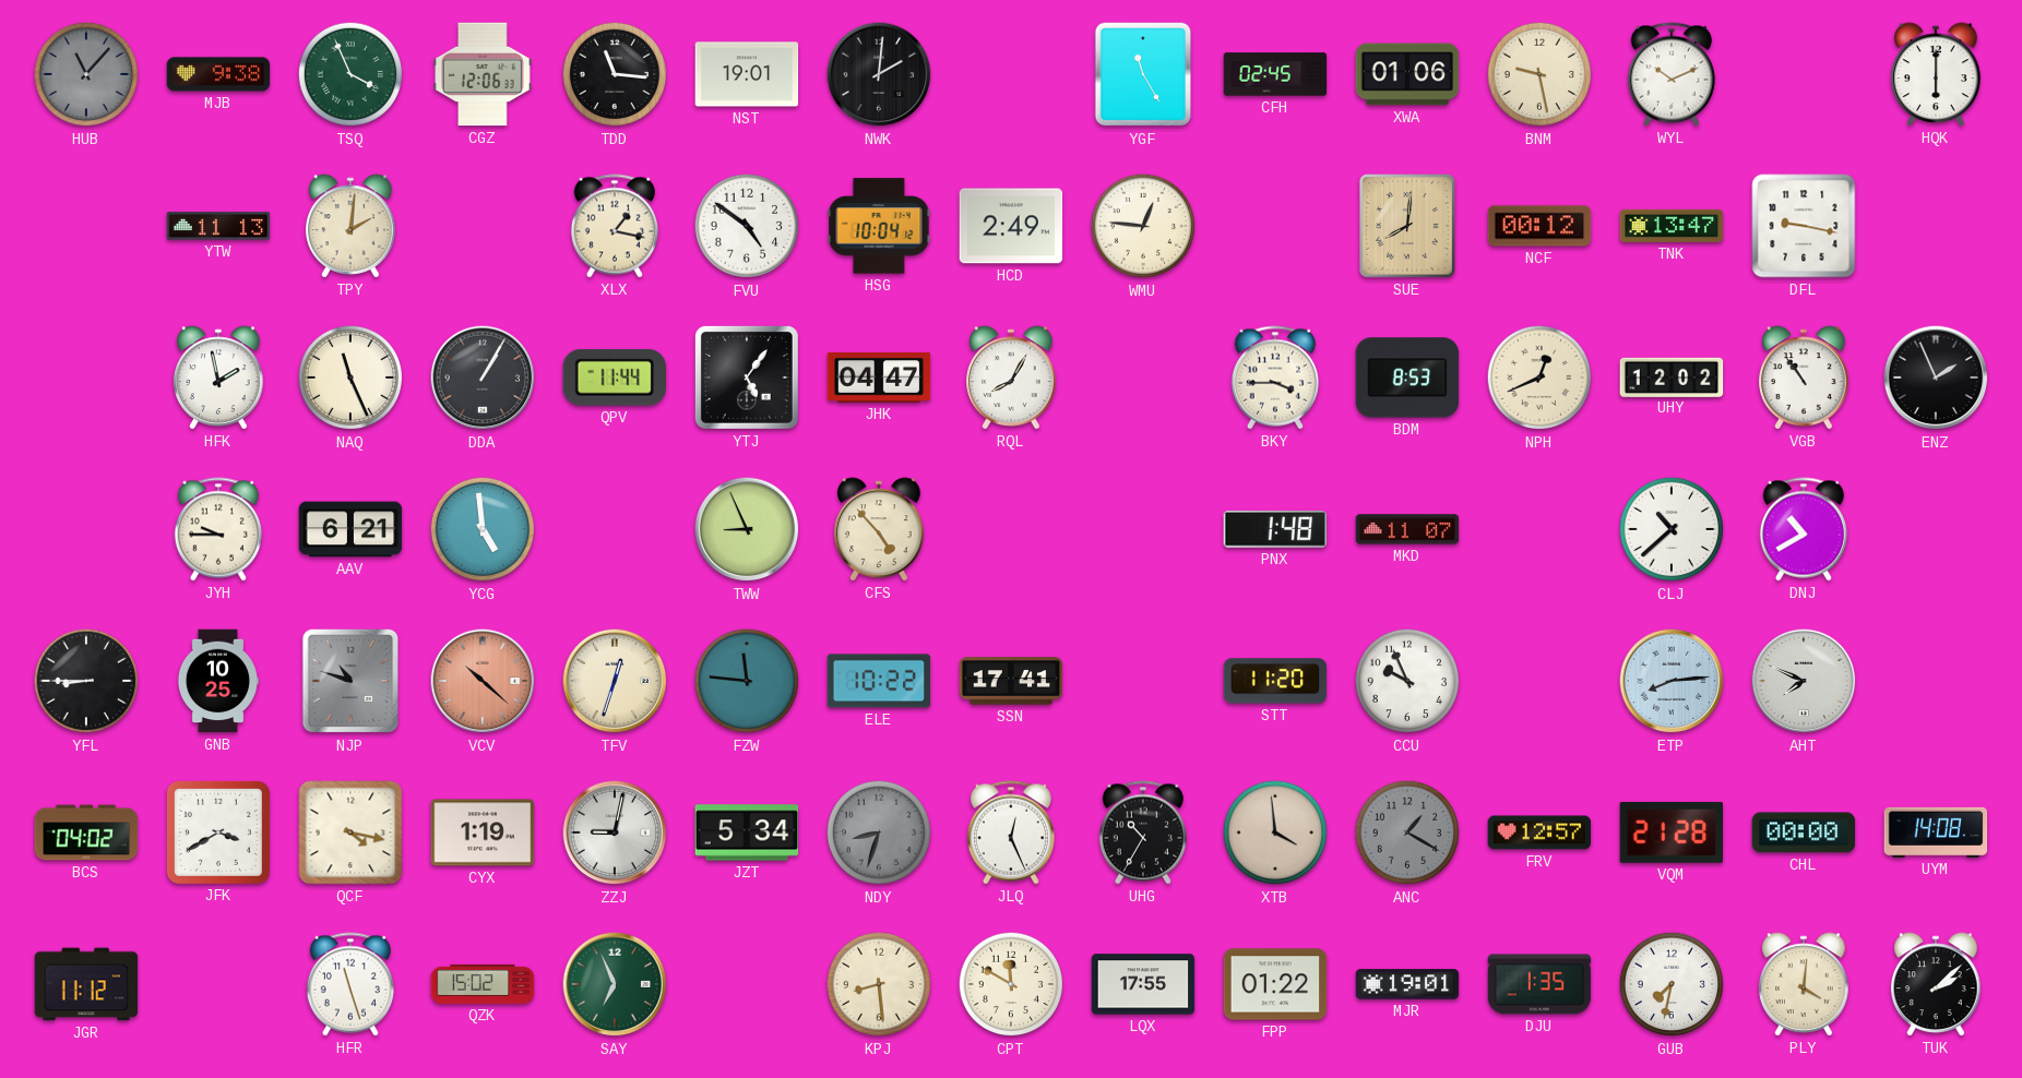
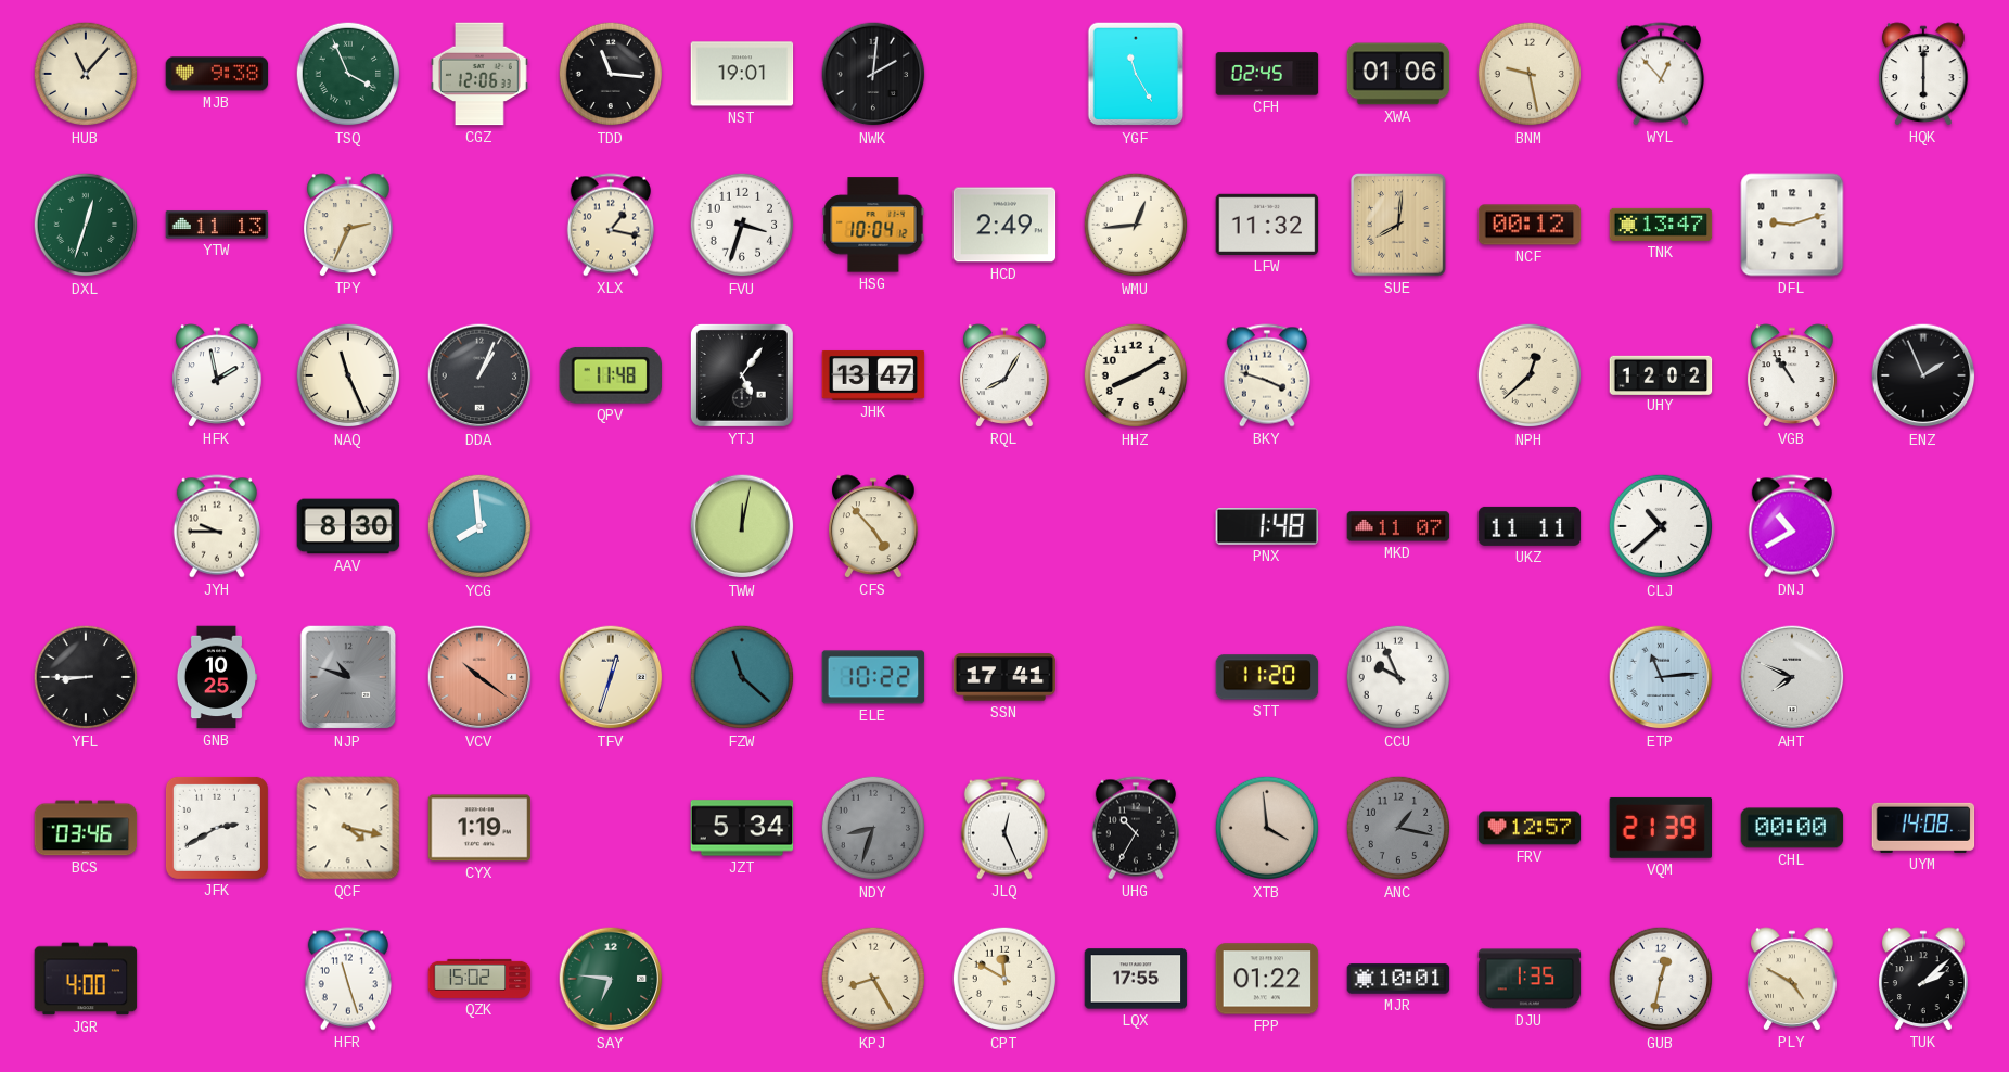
HUB dial: grey -> cream (86, 74)
WYL: 10:11 -> 12:53 (1661, 74)
DXL: none -> 12:33 (86, 225)
TPY: 2:01 -> 2:34 (348, 225)
FVU: 4:51 -> 3:33 (742, 225)
WMU: 12:46 -> 12:44 (1136, 225)
LFW: none -> 11:32 (1267, 225)
DFL: 9:17 -> 9:12 (1792, 225)
DDA: 1:05 -> 1:04 (479, 375)
QPV: 11:44 -> 11:48 (610, 375)
JHK: 04:47 -> 13:47 (873, 375)
HHZ: none -> 8:10 (1136, 375)
BKY: 3:45 -> 3:48 (1267, 375)
BDM: 8:53 -> none (1407, 378)
NPH: 12:41 -> 12:38 (1530, 375)
AAV: 6:21 -> 8:30 (348, 526)
YCG: 4:59 -> 7:59 (479, 526)
TWW: 8:56 -> 12:02 (742, 526)
UKZ: none -> 11:11 (1530, 526)
VCV: 10:22 -> 10:21 (479, 677)
FZW: 11:46 -> 11:22 (742, 677)
ETP: 8:14 -> 11:14 (1661, 677)
BCS: 04:02 -> 03:46 (86, 828)
JFK: 3:40 -> 2:40 (217, 828)
ZZJ: 9:02 -> none (615, 833)
ANC: 1:20 -> 1:17 (1398, 828)
VQM: 21:28 -> 21:39 (1661, 828)
JGR: 11:12 -> 4:00 (86, 979)
SAY: 6:56 -> 6:46 (611, 979)
KPJ: 8:29 -> 8:25 (873, 979)
MJR: 19:01 -> 10:01 (1398, 979)
GUB: 7:32 -> 12:32 (1661, 979)
PLY: 4:01 -> 4:50 (1792, 979)
